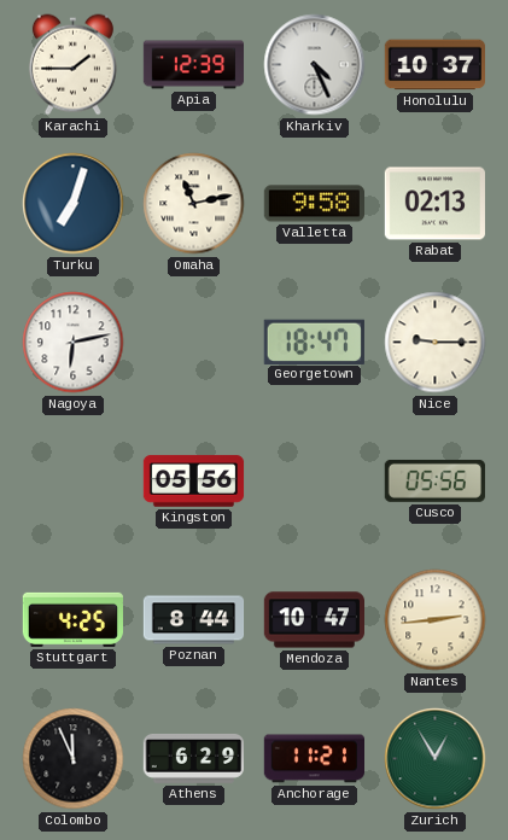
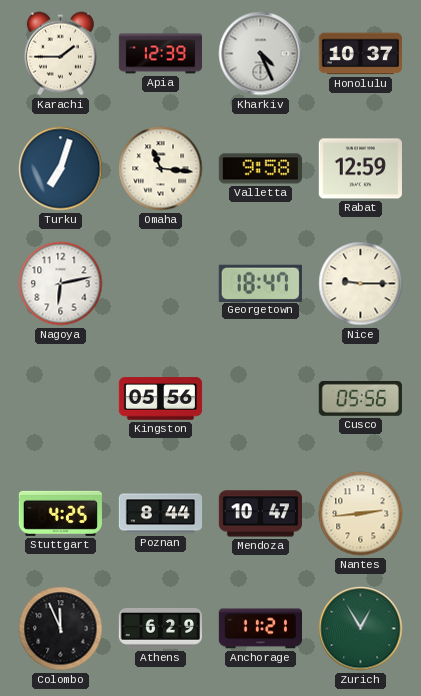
Omaha: 11:13 -> 11:16 (161, 169)
Rabat: 02:13 -> 12:59 (360, 169)
